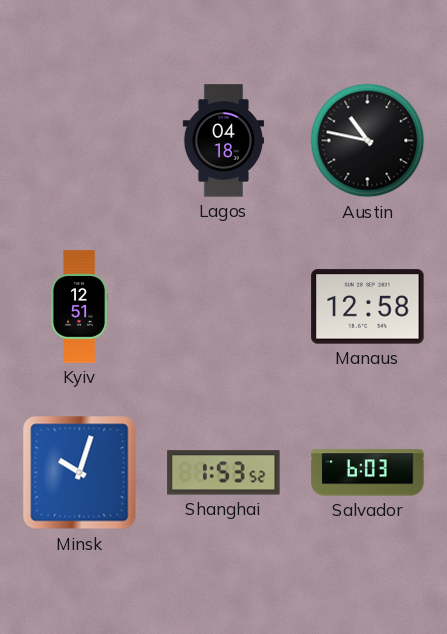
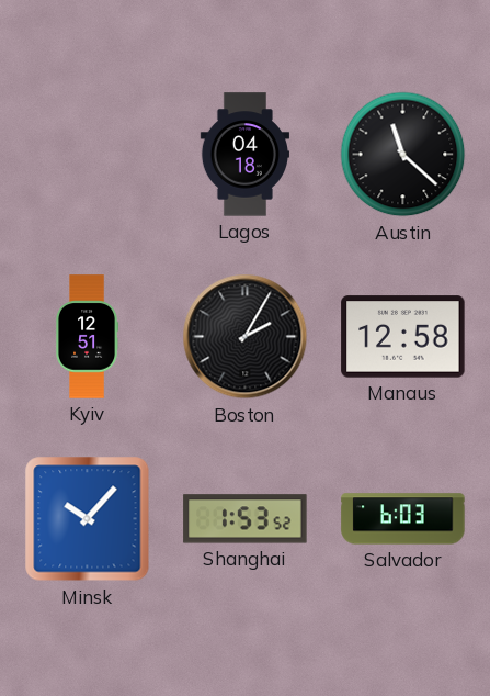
Austin: 10:47 -> 11:22 (403, 155)
Boston: none -> 2:05 (246, 337)
Minsk: 10:03 -> 10:07 (88, 519)
